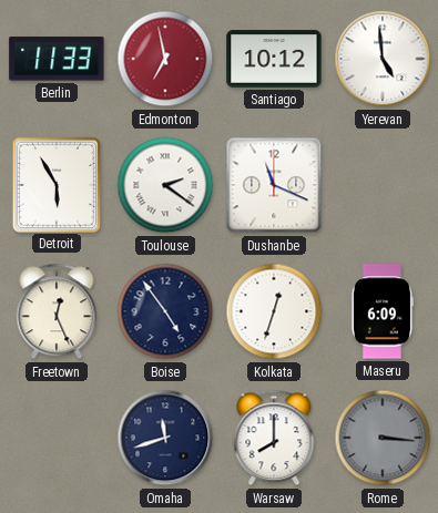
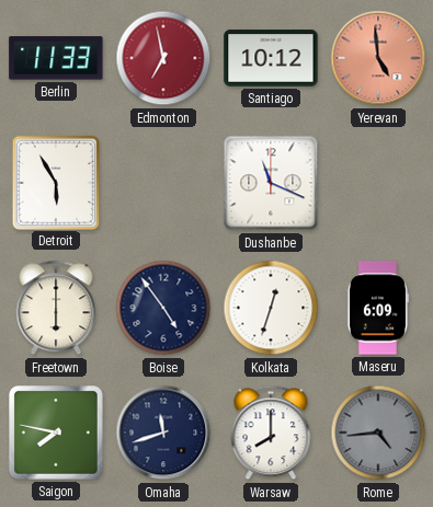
Yerevan dial: white -> salmon (378, 58)
Toulouse: 2:21 -> none (165, 185)
Freetown: 12:26 -> 6:00 (56, 308)
Saigon: none -> 7:47 (57, 434)
Rome: 3:16 -> 4:44 (378, 433)
